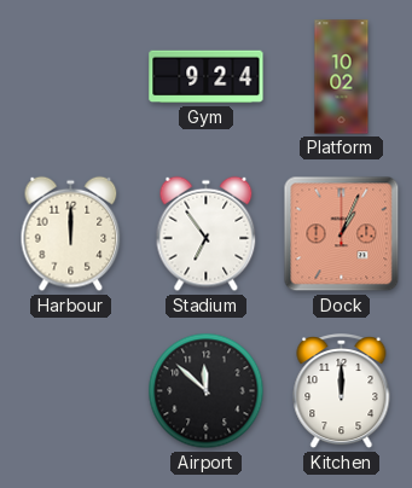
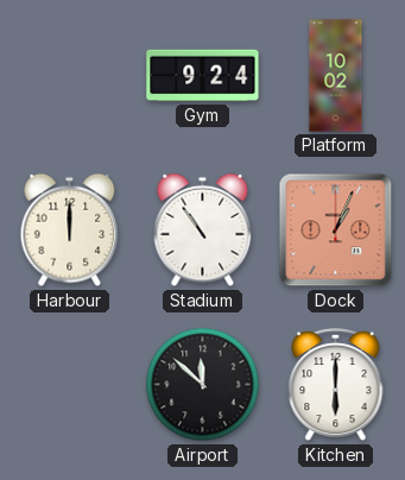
Stadium: 6:54 -> 10:54 (203, 230)
Kitchen: 12:00 -> 6:00 (336, 386)
